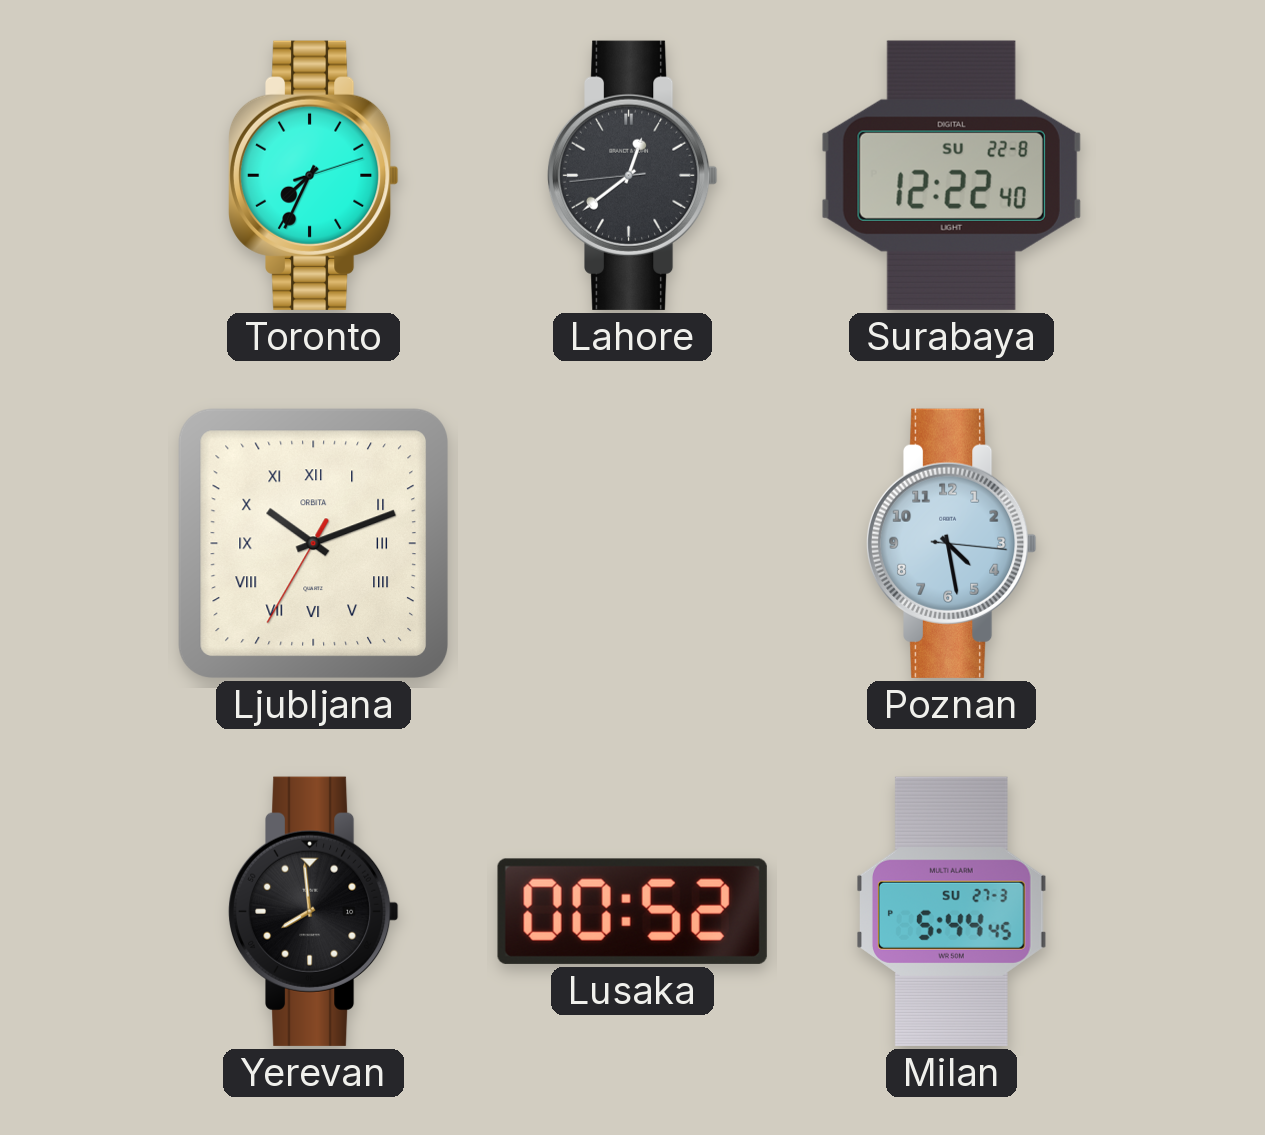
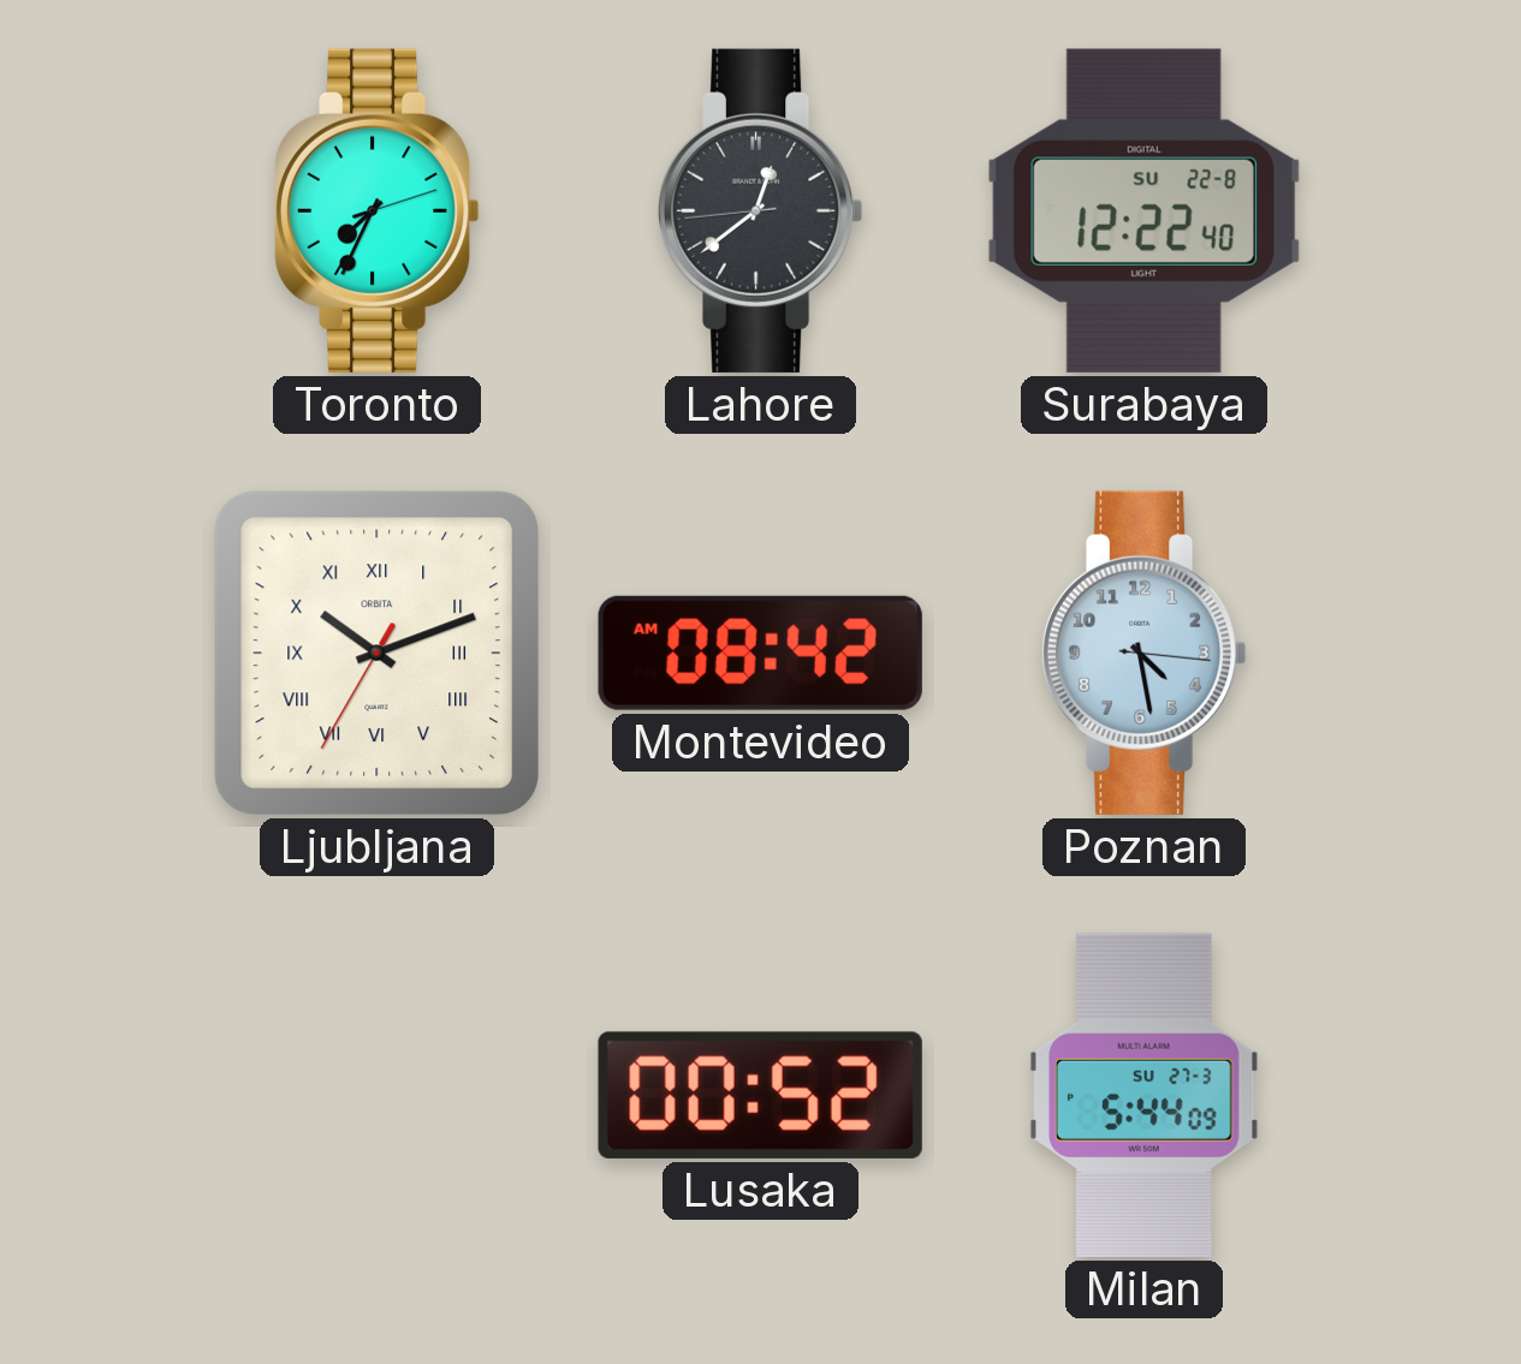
Montevideo: none -> 08:42 (760, 653)
Yerevan: 7:59 -> none (313, 911)
Milan: 5:44:45 -> 5:44:09 (1145, 1095)
